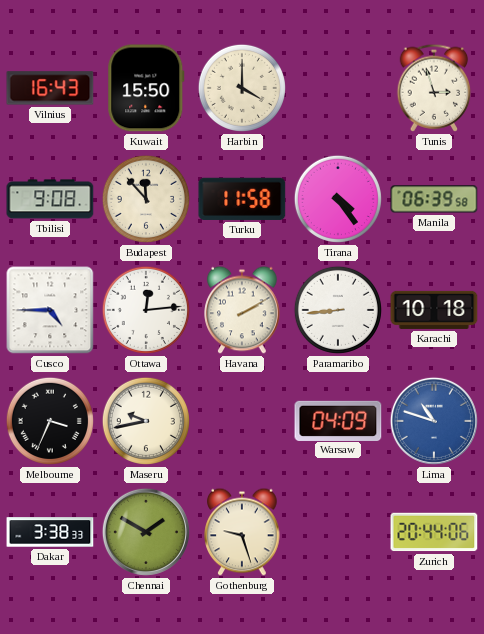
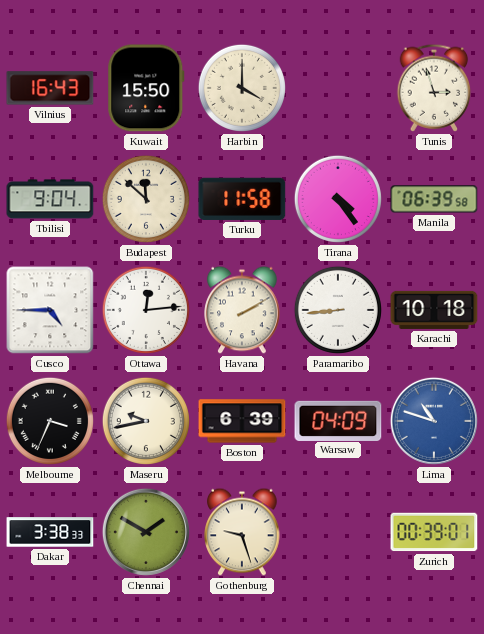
Tbilisi: 9:08 -> 9:04 (50, 199)
Budapest: 11:53 -> 11:52 (146, 199)
Boston: none -> 6:39 (242, 421)
Zurich: 20:44 -> 00:39 (434, 532)
